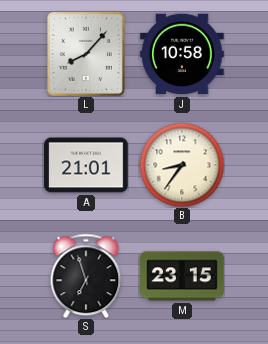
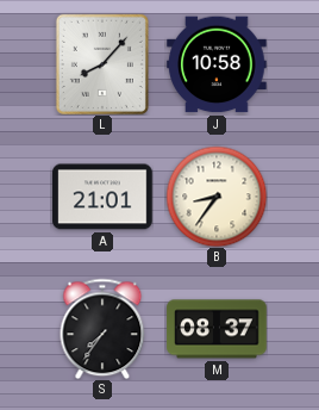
S: 6:57 -> 7:36 (102, 329)
M: 23:15 -> 08:37 (217, 329)
